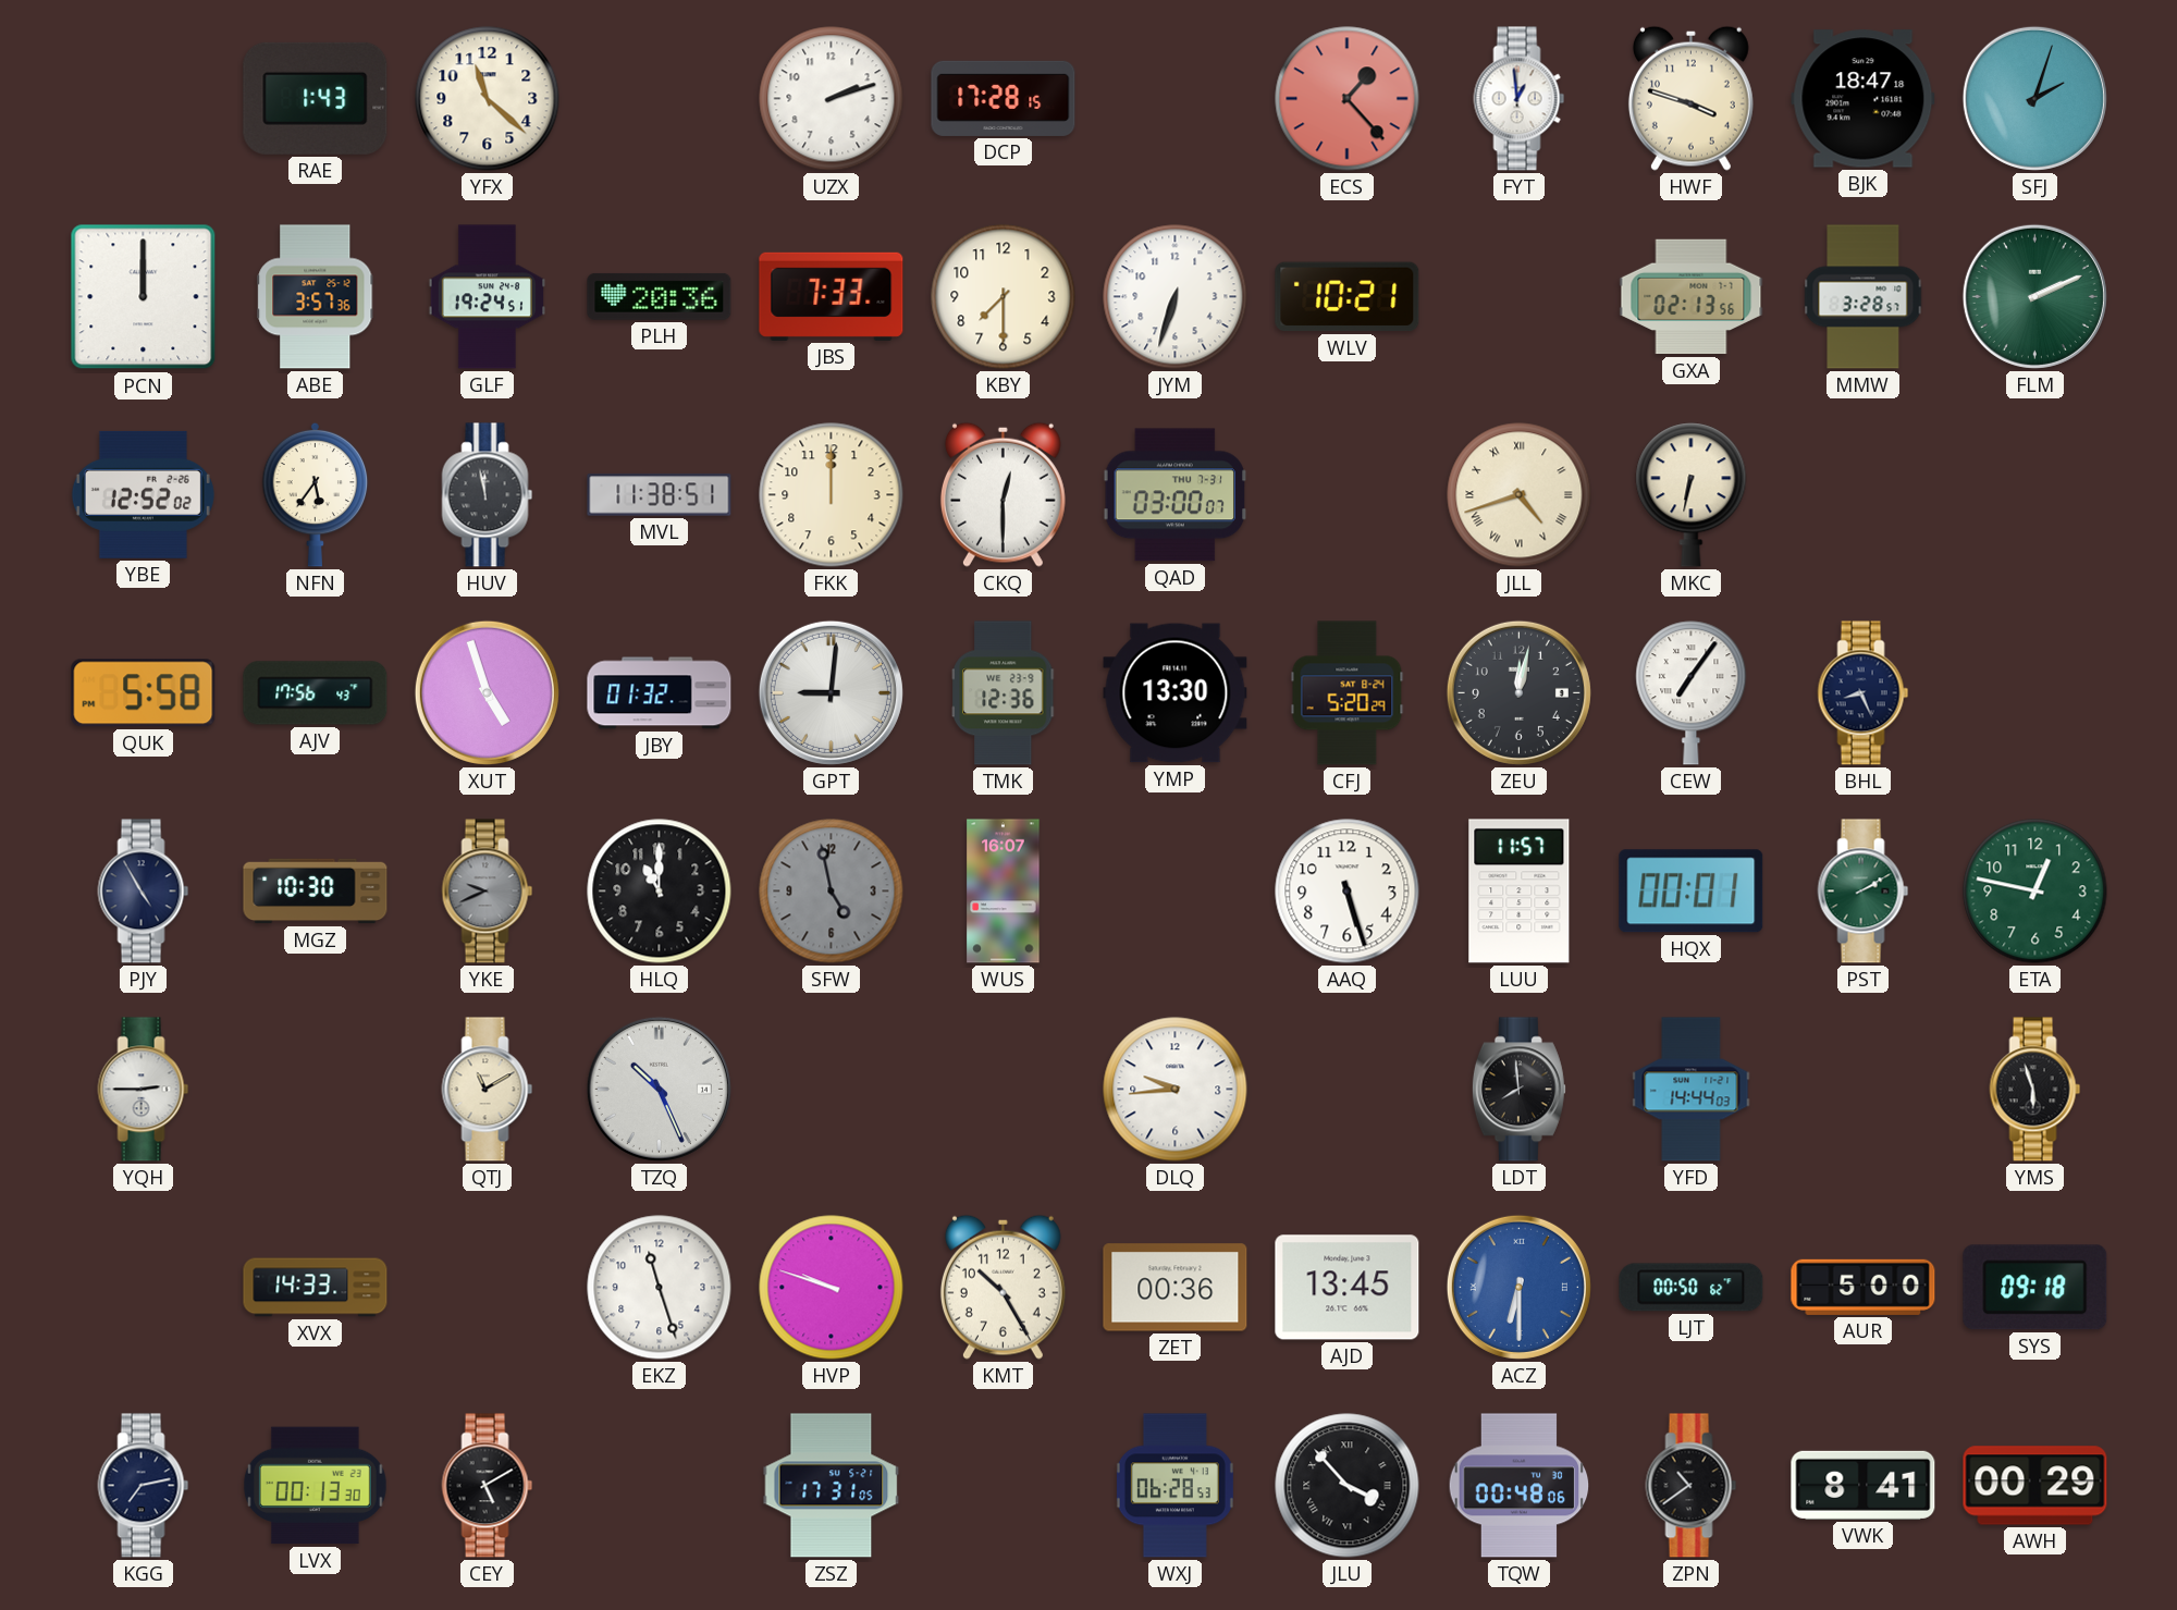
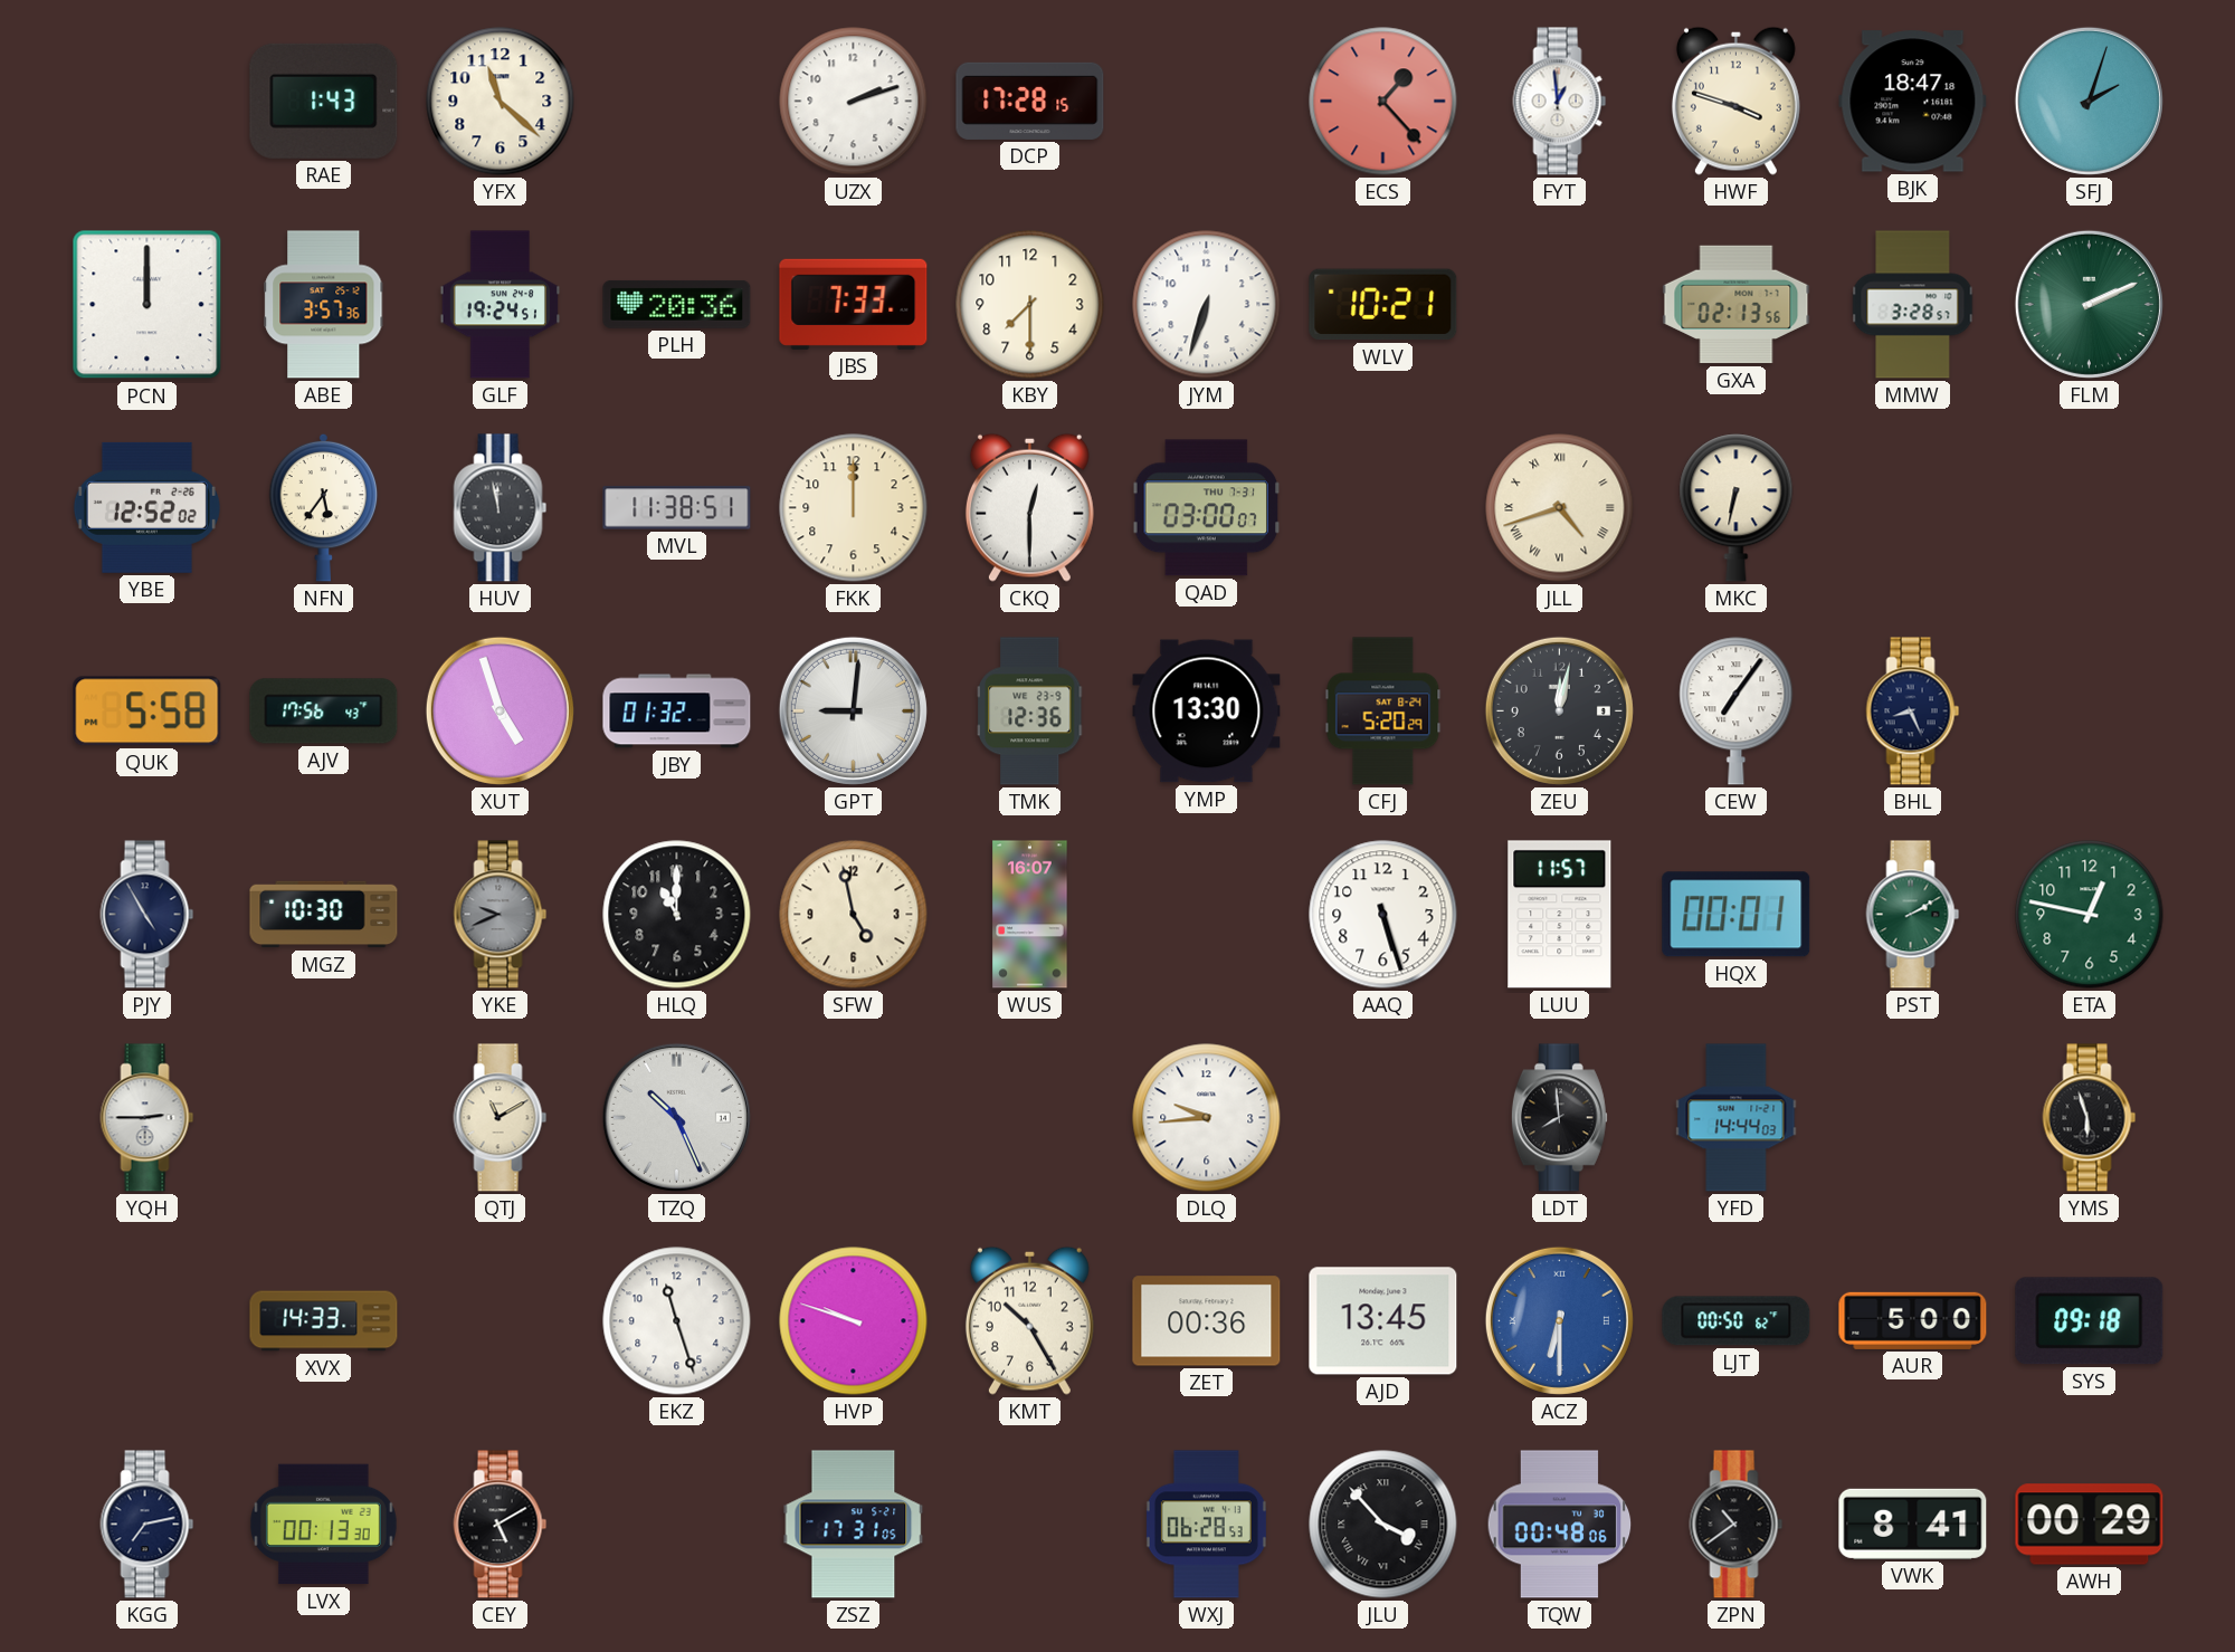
SFW dial: grey -> cream (854, 915)
